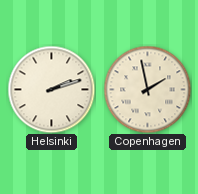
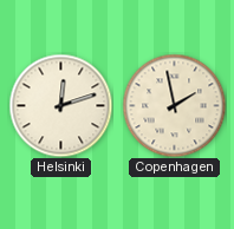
Helsinki: 2:12 -> 12:12 (60, 105)
